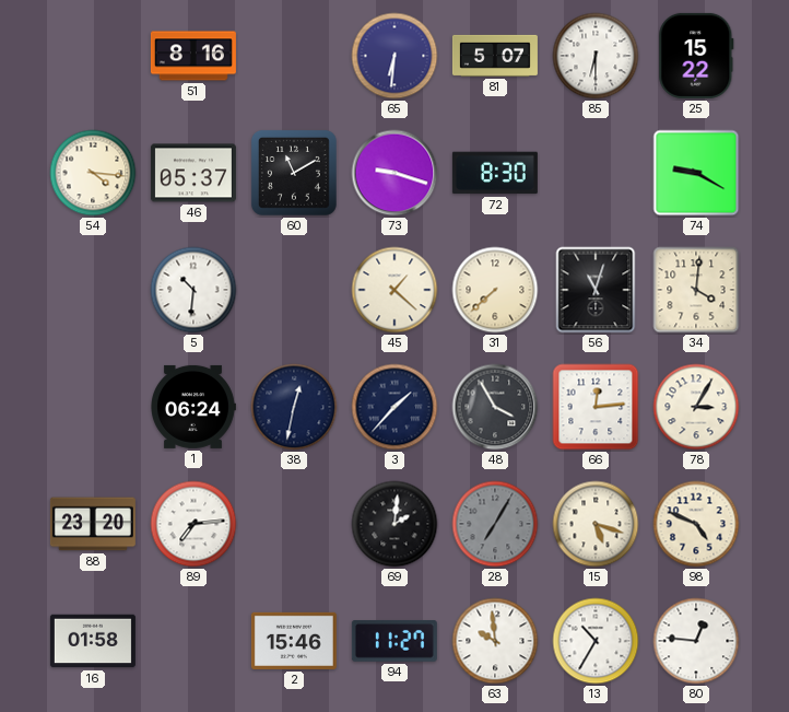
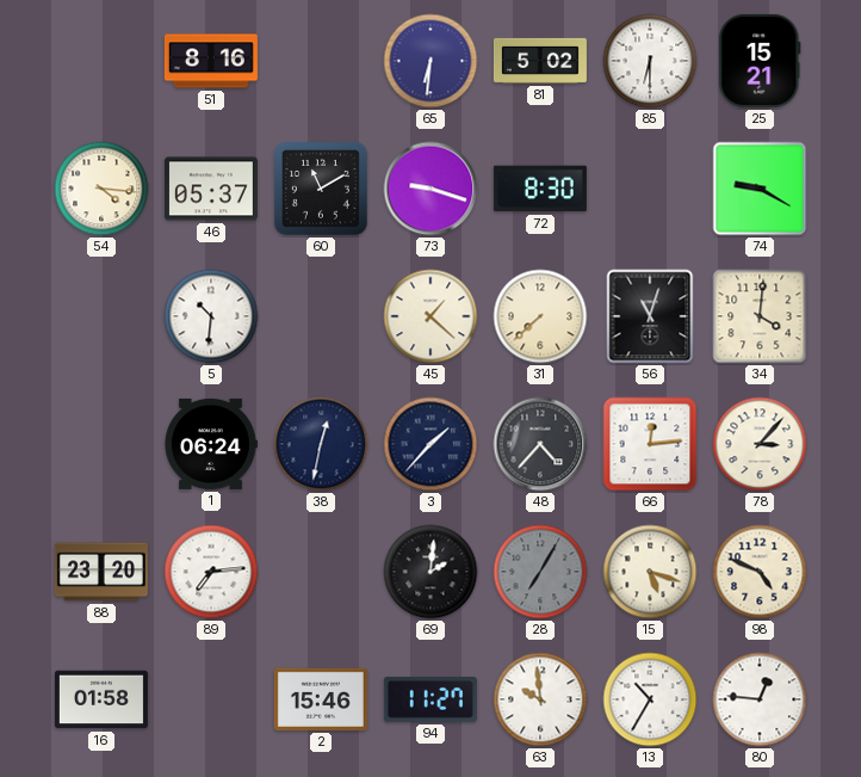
81: 5:07 -> 5:02 (540, 61)
25: 15:22 -> 15:21 (760, 61)
48: 3:55 -> 4:37 (540, 444)
78: 3:05 -> 3:07 (760, 444)
